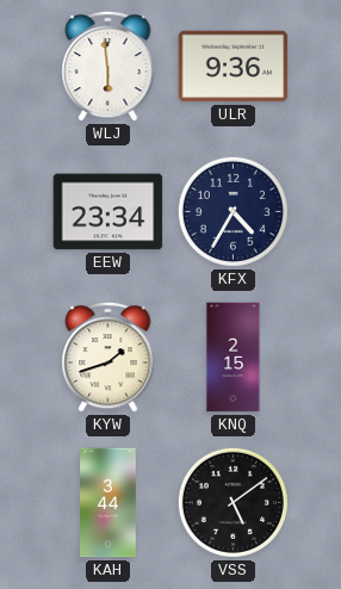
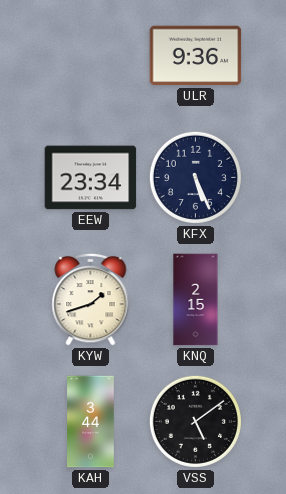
WLJ: 5:59 -> none (108, 66)
KFX: 4:35 -> 5:26 (195, 177)
